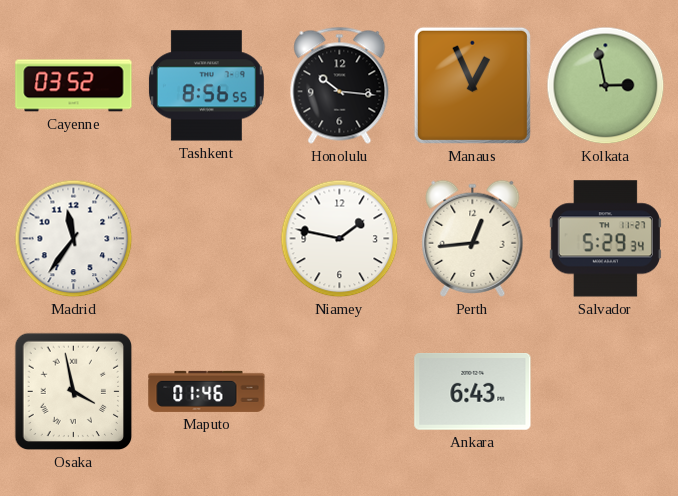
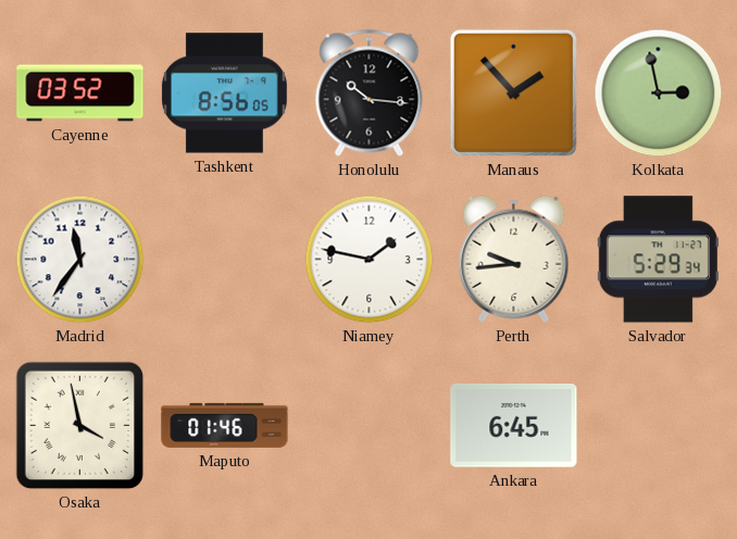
Tashkent: 8:56:55 -> 8:56:05 (224, 93)
Manaus: 12:56 -> 1:53 (513, 92)
Perth: 12:44 -> 9:44 (514, 259)
Ankara: 6:43 -> 6:45 (514, 426)
